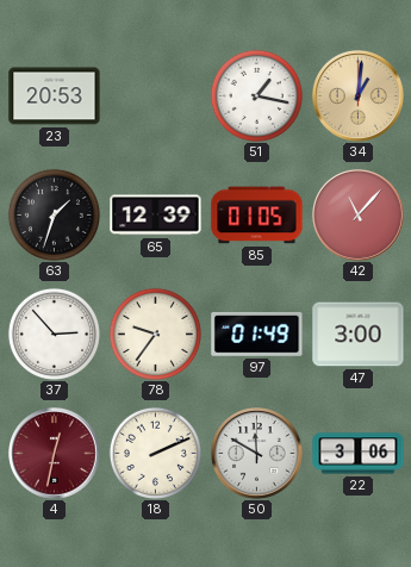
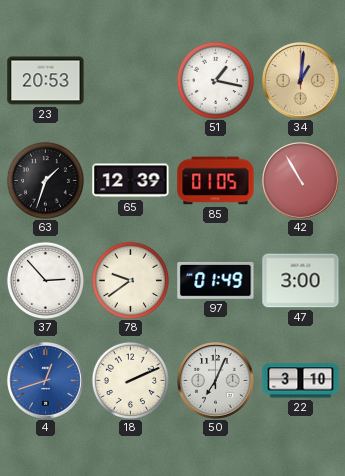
42: 11:07 -> 10:55 (301, 181)
78: 9:36 -> 9:39 (130, 280)
4: 12:32 -> 12:42 (46, 381)
4 dial: burgundy -> blue (46, 381)
50: 11:50 -> 7:04 (216, 381)
22: 3:06 -> 3:10 (301, 381)
